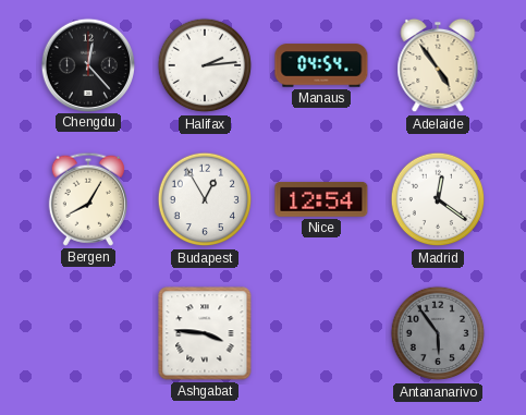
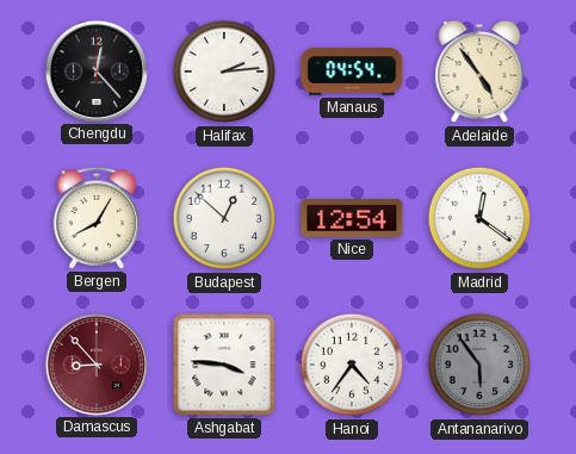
Budapest: 12:55 -> 12:52 (224, 218)
Damascus: none -> 8:53 (95, 363)
Hanoi: none -> 4:36 (352, 365)
